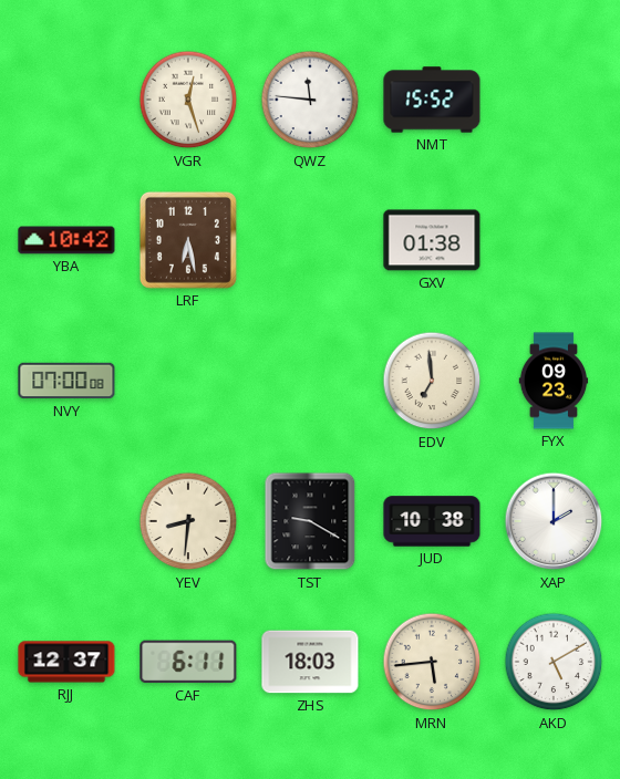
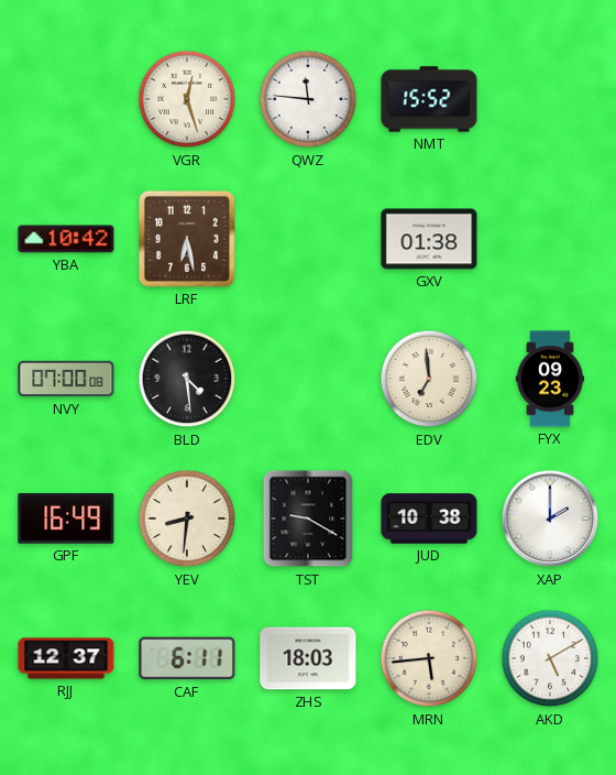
BLD: none -> 4:29 (187, 379)
GPF: none -> 16:49 (66, 520)
